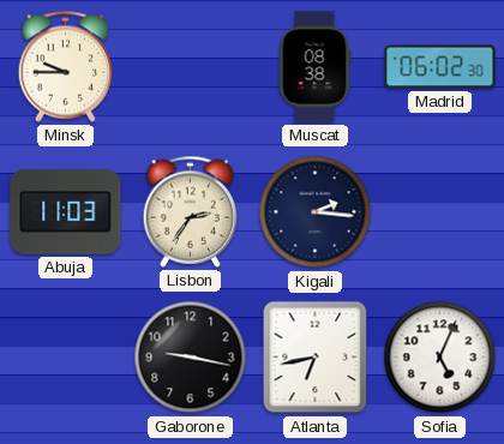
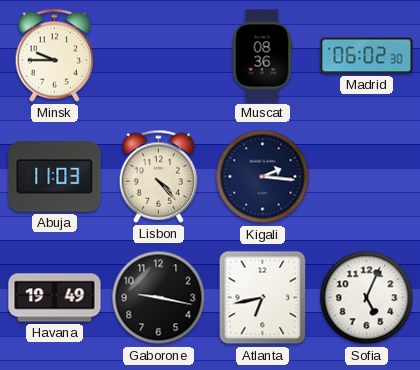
Muscat: 08:38 -> 08:36 (262, 56)
Lisbon: 2:36 -> 4:23 (159, 176)
Havana: none -> 19:49 (55, 298)
